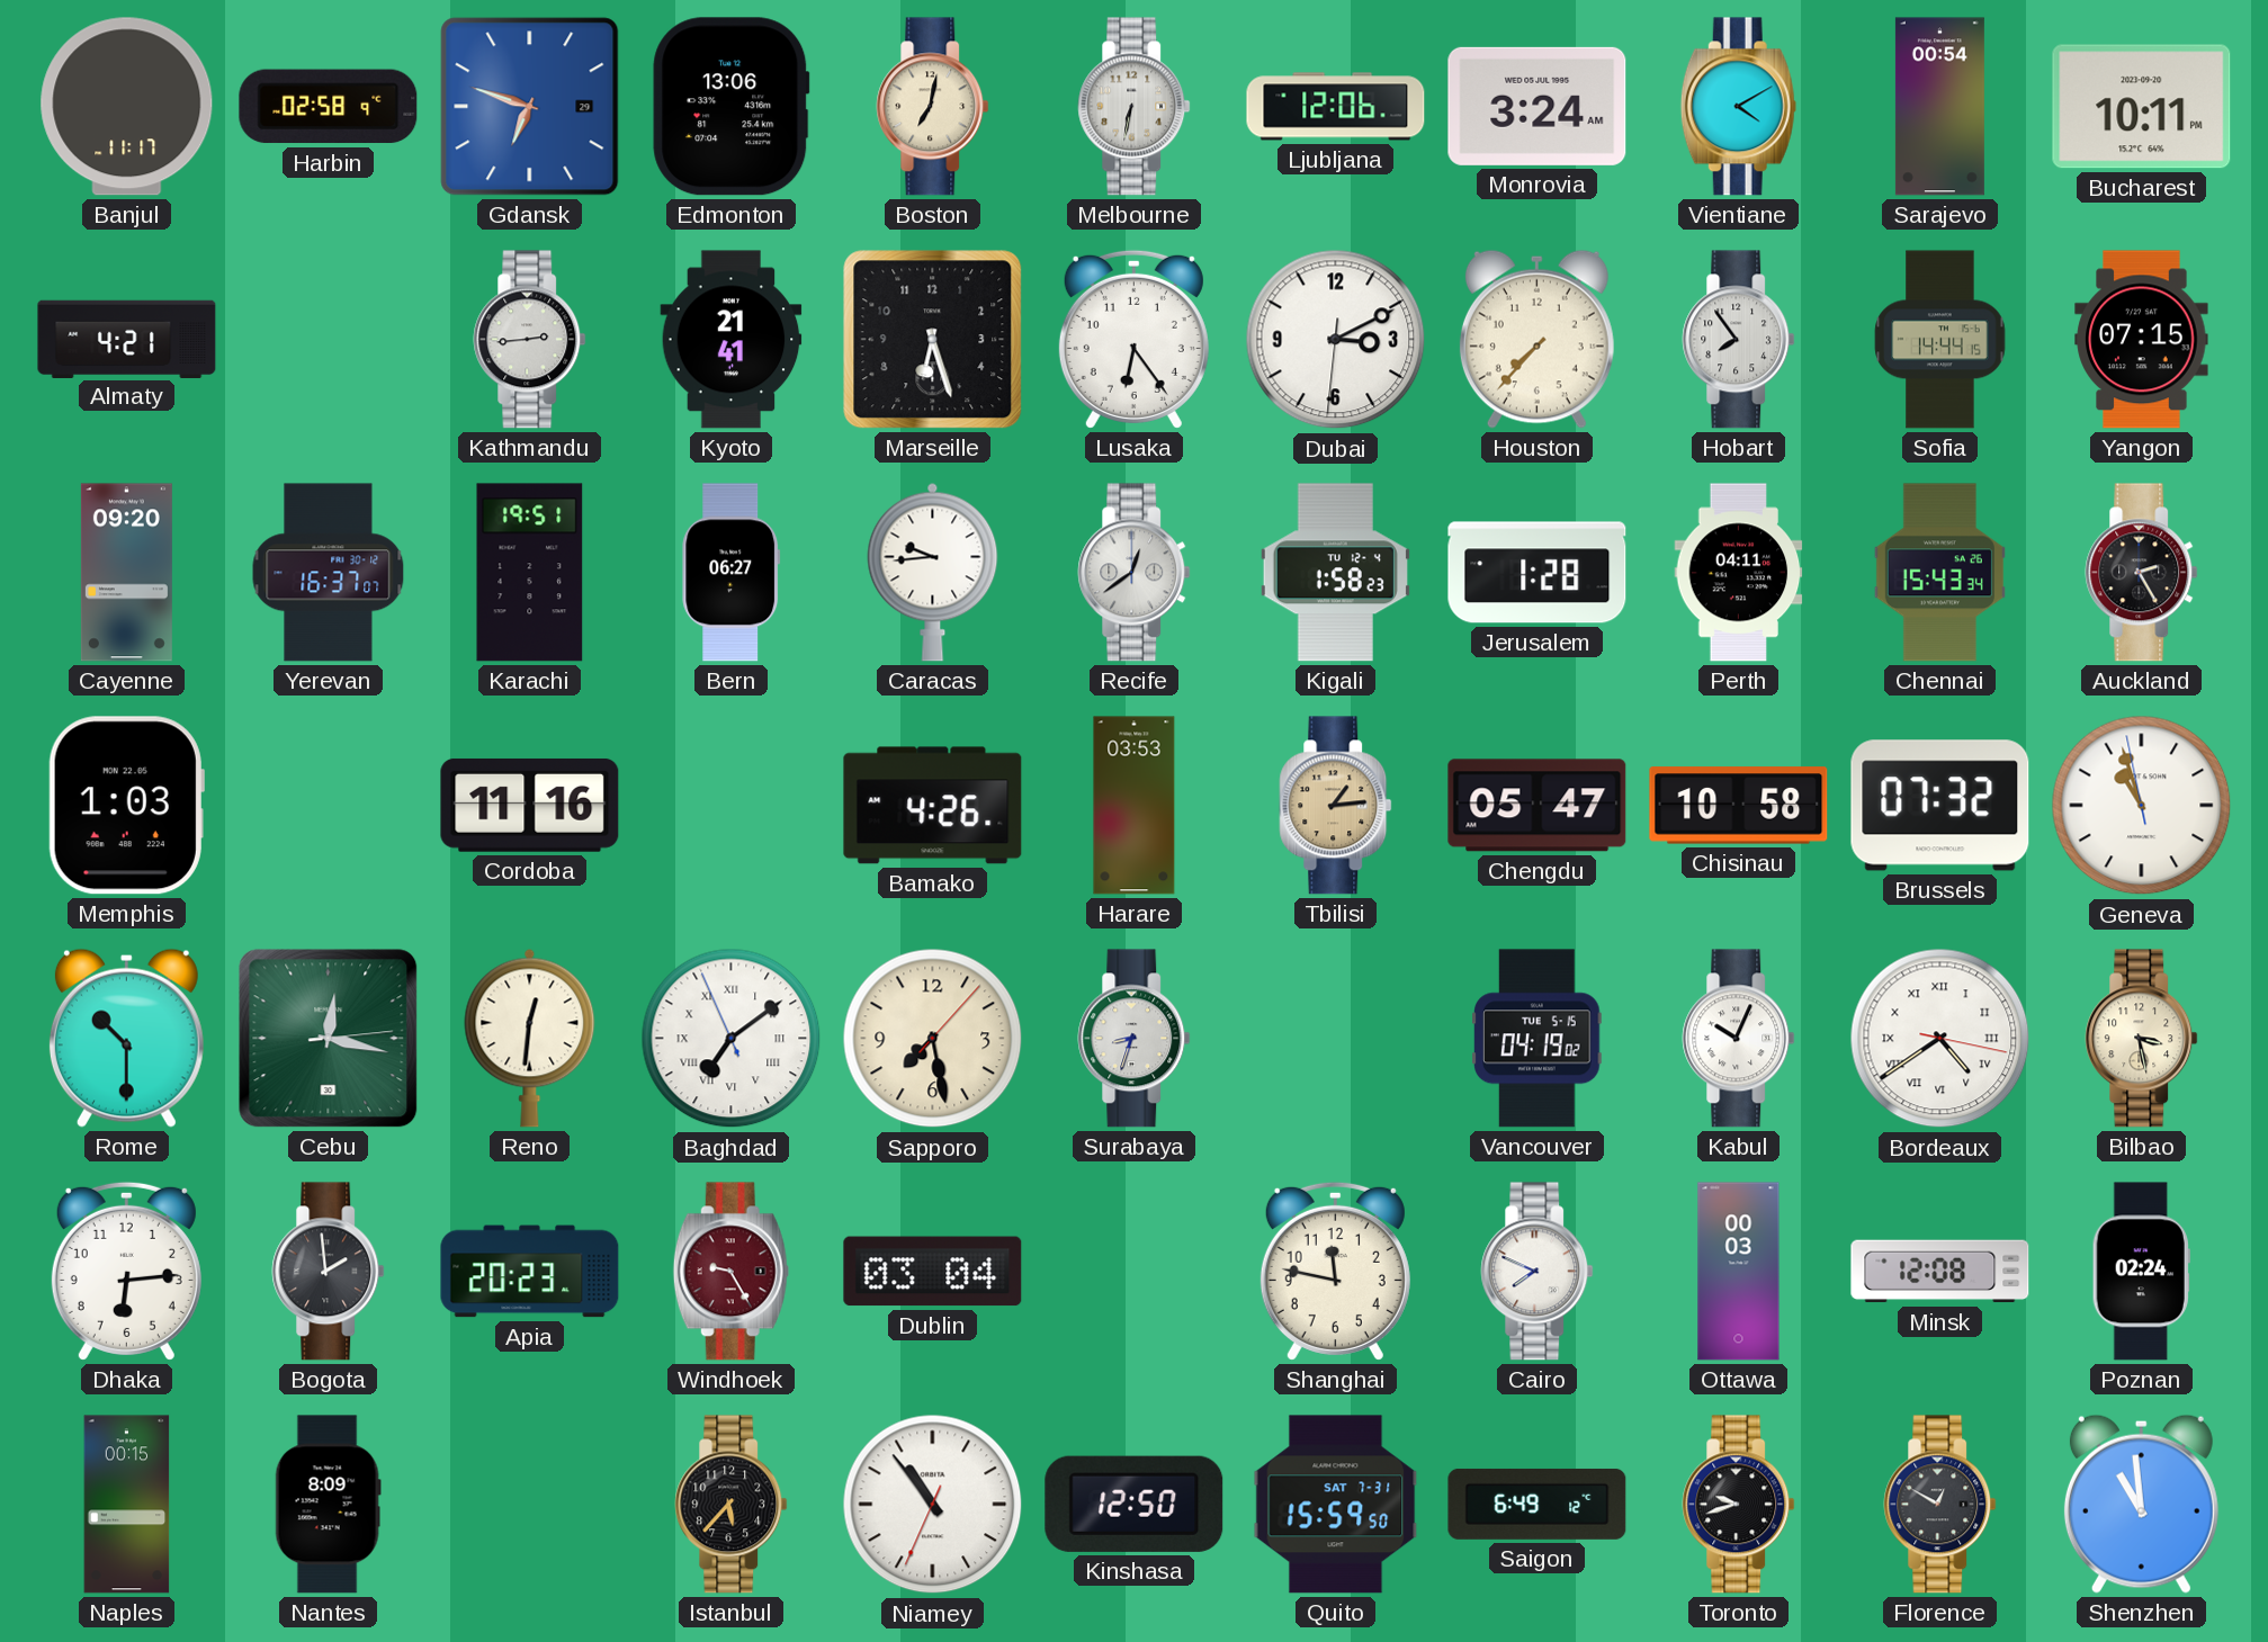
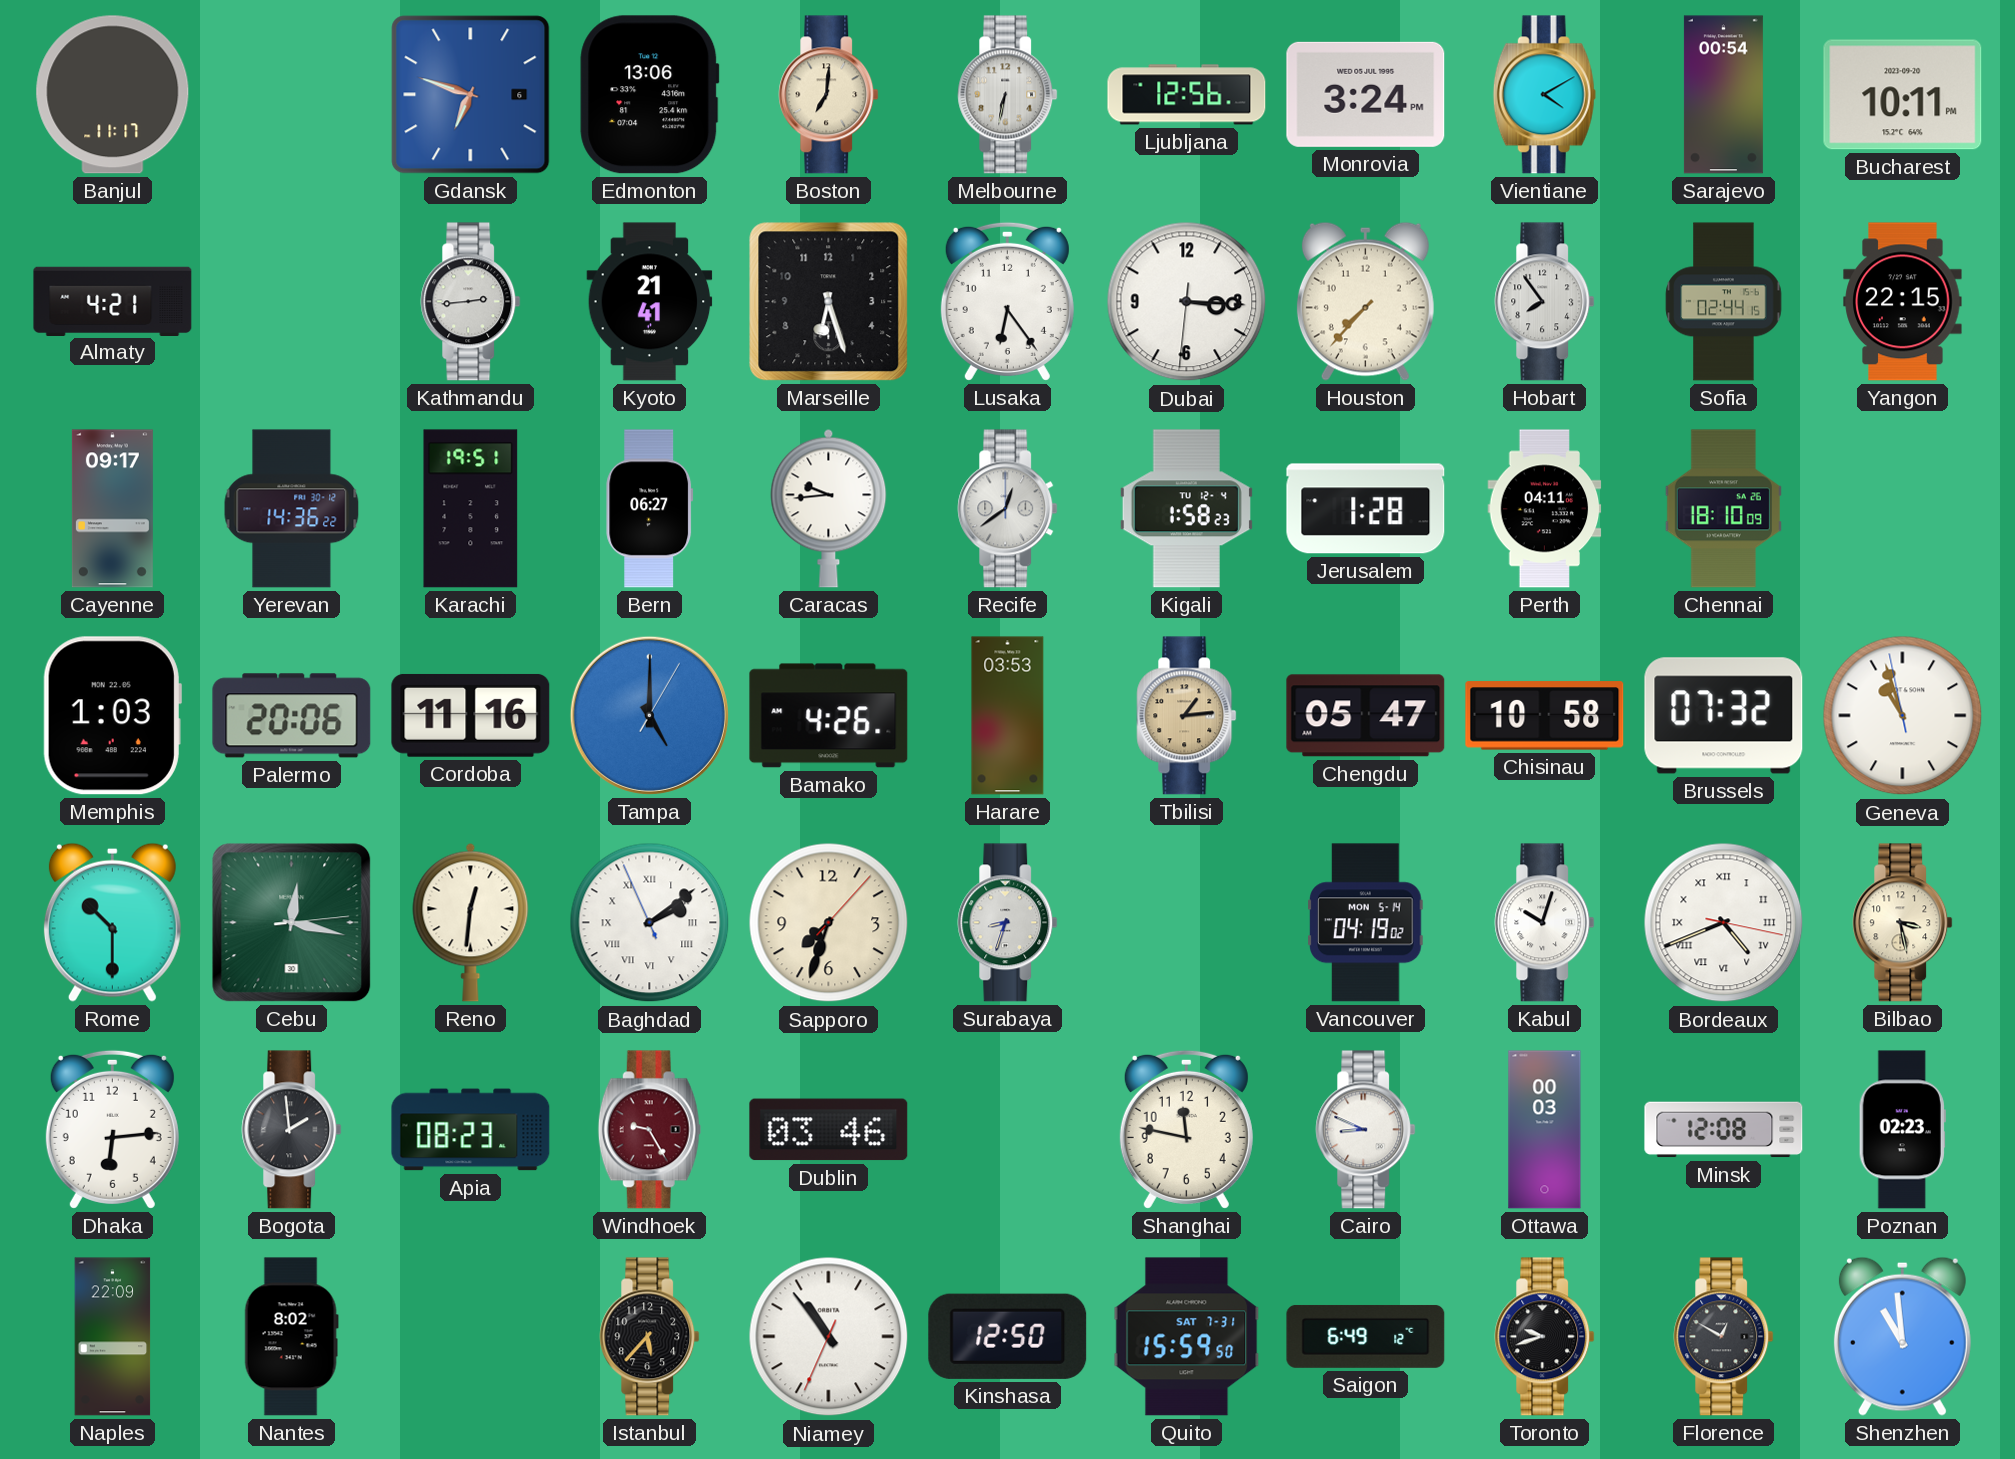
Harbin: 02:58 -> none (329, 107)
Gdansk date: 29 -> 6 (471, 95)
Boston: 7:02 -> 7:01 (829, 95)
Ljubljana: 12:06 -> 12:56 (1187, 95)
Monrovia: 3:24 AM -> 3:24 PM (1366, 94)
Dubai: 3:10 -> 3:15 (1187, 302)
Sofia: 14:44 -> 02:44 (1724, 302)
Yangon: 07:15 -> 22:15 (1903, 302)
Cayenne: 09:20 -> 09:17 (112, 509)
Yerevan: 16:37 -> 14:36 (292, 509)
Chennai: 15:43 -> 18:10 (1723, 509)
Auckland: 2:25 -> none (2142, 573)
Palermo: none -> 20:06 (292, 716)
Tampa: none -> 5:00 (649, 715)
Baghdad: 7:08 -> 2:08 (650, 923)
Sapporo: 7:28 -> 7:33 (829, 923)
Vancouver date: TUE 5-15 -> MON 5-14 (1366, 923)
Kabul: 10:04 -> 10:03 (1545, 923)
Bordeaux: 4:39 -> 4:41 (1724, 923)
Apia: 20:23 -> 08:23 (471, 1130)
Dublin: 03:04 -> 03:46 (829, 1130)
Cairo: 7:49 -> 8:49 (1366, 1130)
Poznan: 02:24 -> 02:23 (1902, 1130)
Naples: 00:15 -> 22:09 (113, 1337)
Nantes: 8:09 -> 8:02 (291, 1337)
